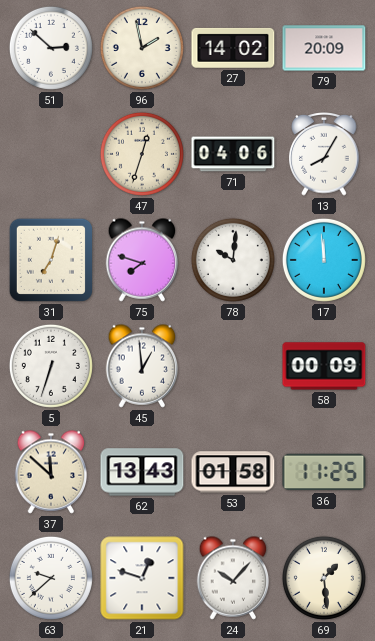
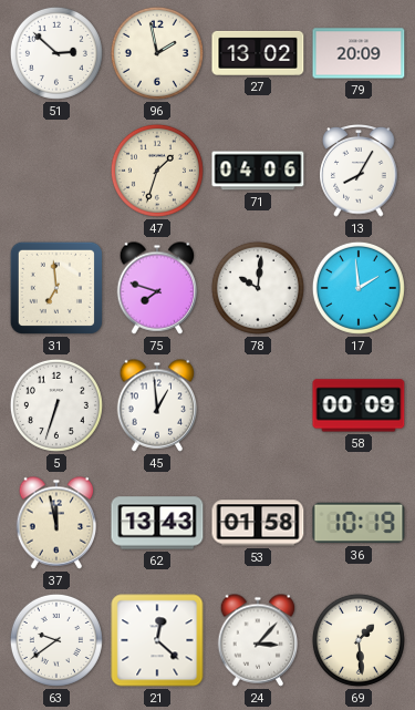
27: 14:02 -> 13:02 (258, 53)
47: 12:33 -> 1:33 (157, 171)
31: 7:03 -> 6:59 (56, 288)
17: 11:59 -> 1:59 (359, 288)
37: 11:52 -> 11:58 (56, 523)
36: 11:25 -> 10:19 (359, 523)
63: 9:38 -> 9:39 (56, 640)
21: 12:48 -> 12:22 (157, 640)
24: 10:07 -> 3:07 (258, 640)
